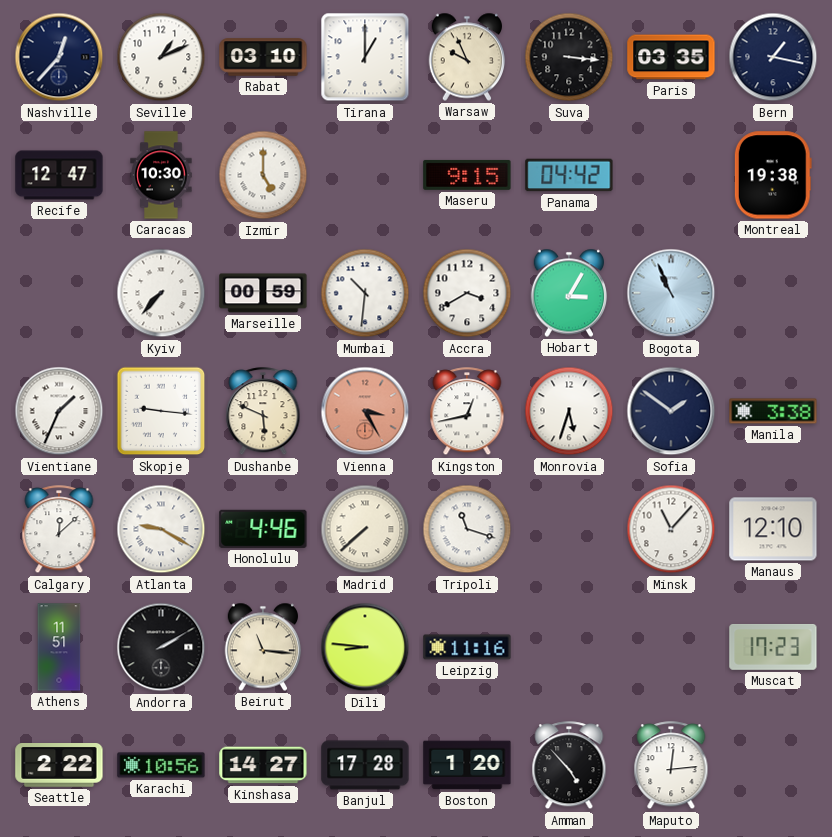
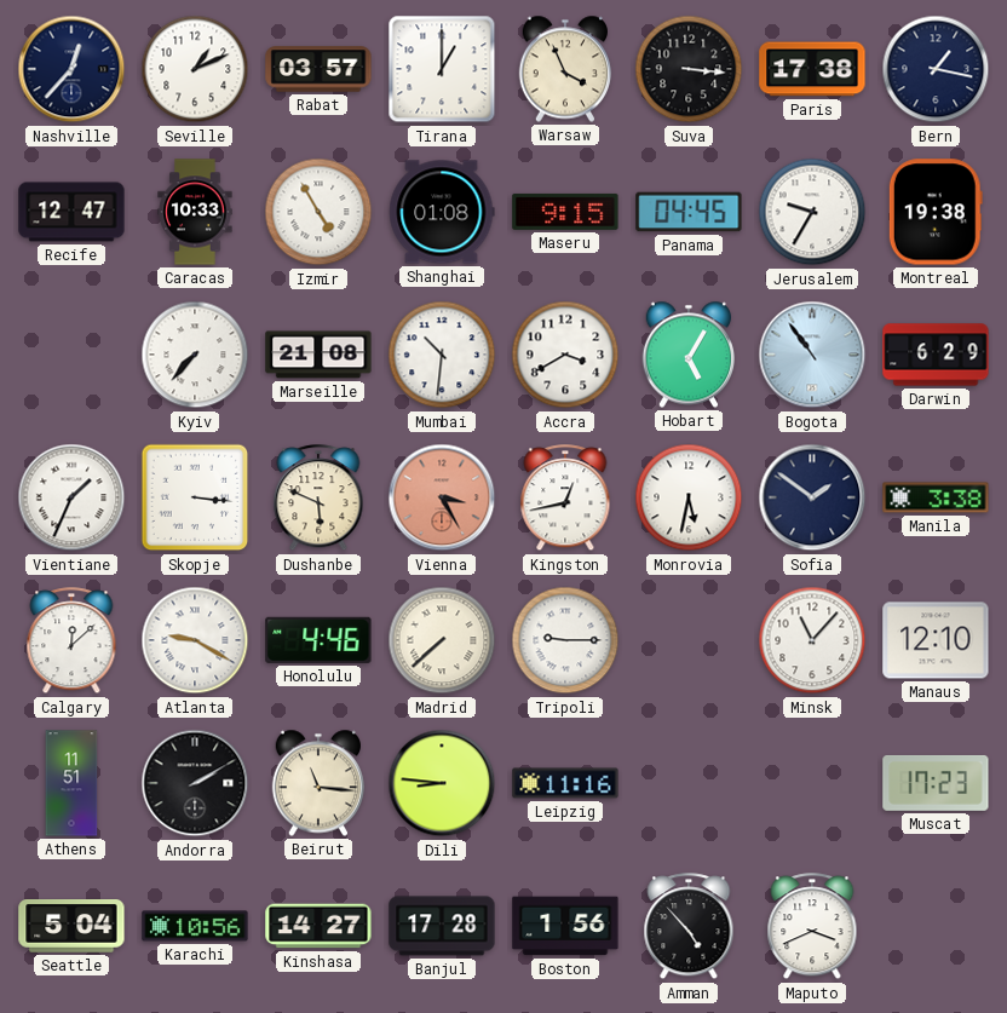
Rabat: 03:10 -> 03:57 (318, 69)
Warsaw: 9:56 -> 3:56 (565, 69)
Paris: 03:35 -> 17:38 (812, 69)
Caracas: 10:30 -> 10:33 (195, 212)
Izmir: 5:00 -> 4:55 (318, 212)
Shanghai: none -> 01:08 (442, 212)
Panama: 04:42 -> 04:45 (689, 212)
Jerusalem: none -> 9:35 (812, 212)
Marseille: 00:59 -> 21:08 (318, 355)
Hobart: 3:05 -> 5:05 (689, 355)
Bogota: 10:56 -> 10:54 (812, 355)
Darwin: none -> 6:29 (936, 355)
Skopje: 9:16 -> 3:16 (195, 497)
Monrovia: 5:33 -> 5:32 (689, 497)
Tripoli: 11:18 -> 9:15 (565, 640)
Seattle: 2:22 -> 5:04 (71, 926)
Boston: 1:20 -> 1:56 (565, 926)
Maputo: 12:14 -> 3:41 (812, 927)
